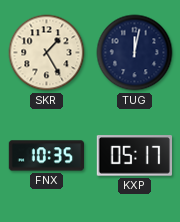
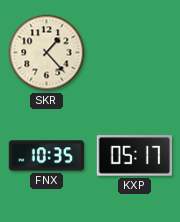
SKR: 1:25 -> 1:23 (47, 53)
TUG: 12:02 -> none (135, 53)
